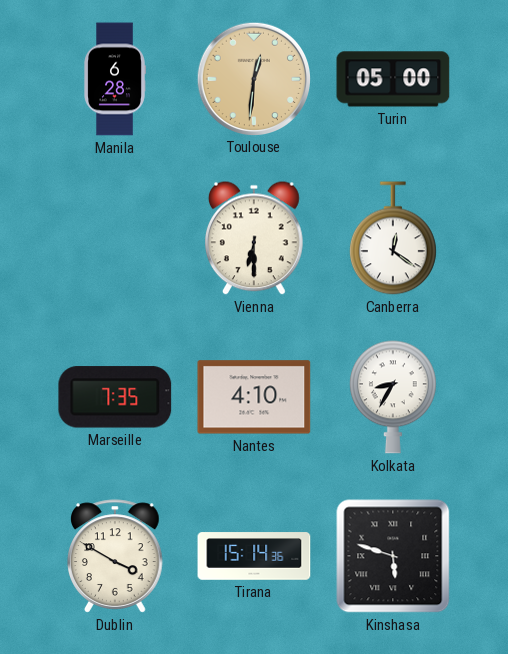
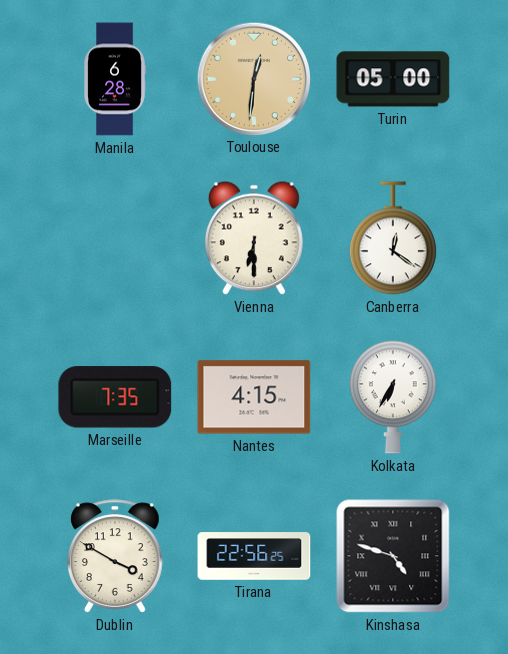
Nantes: 4:10 -> 4:15 (254, 397)
Kolkata: 8:35 -> 6:35 (393, 397)
Tirana: 15:14 -> 22:56 (254, 556)
Kinshasa: 5:48 -> 4:48 (393, 556)
